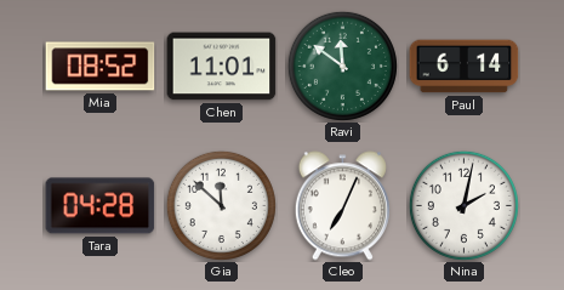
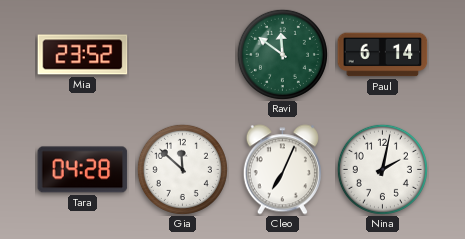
Mia: 08:52 -> 23:52 (83, 55)
Chen: 11:01 -> none (222, 67)
